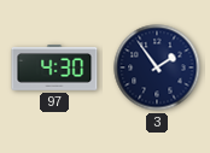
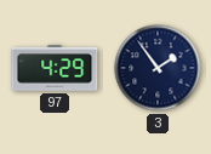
97: 4:30 -> 4:29 (55, 68)
